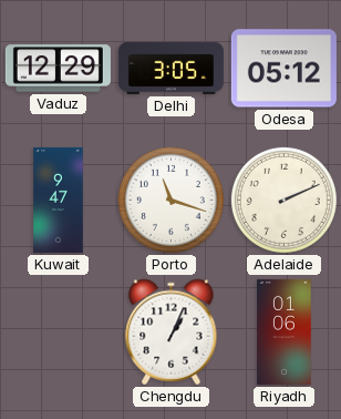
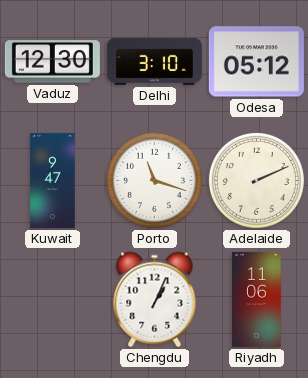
Vaduz: 12:29 -> 12:30 (52, 62)
Delhi: 3:05 -> 3:10 (154, 61)
Riyadh: 01:06 -> 11:06 (257, 299)
